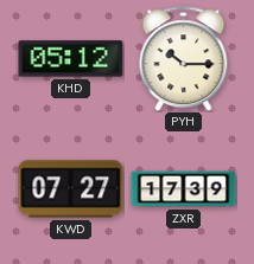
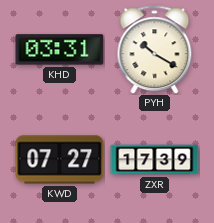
KHD: 05:12 -> 03:31 (60, 50)
PYH: 10:15 -> 10:20 (155, 50)
